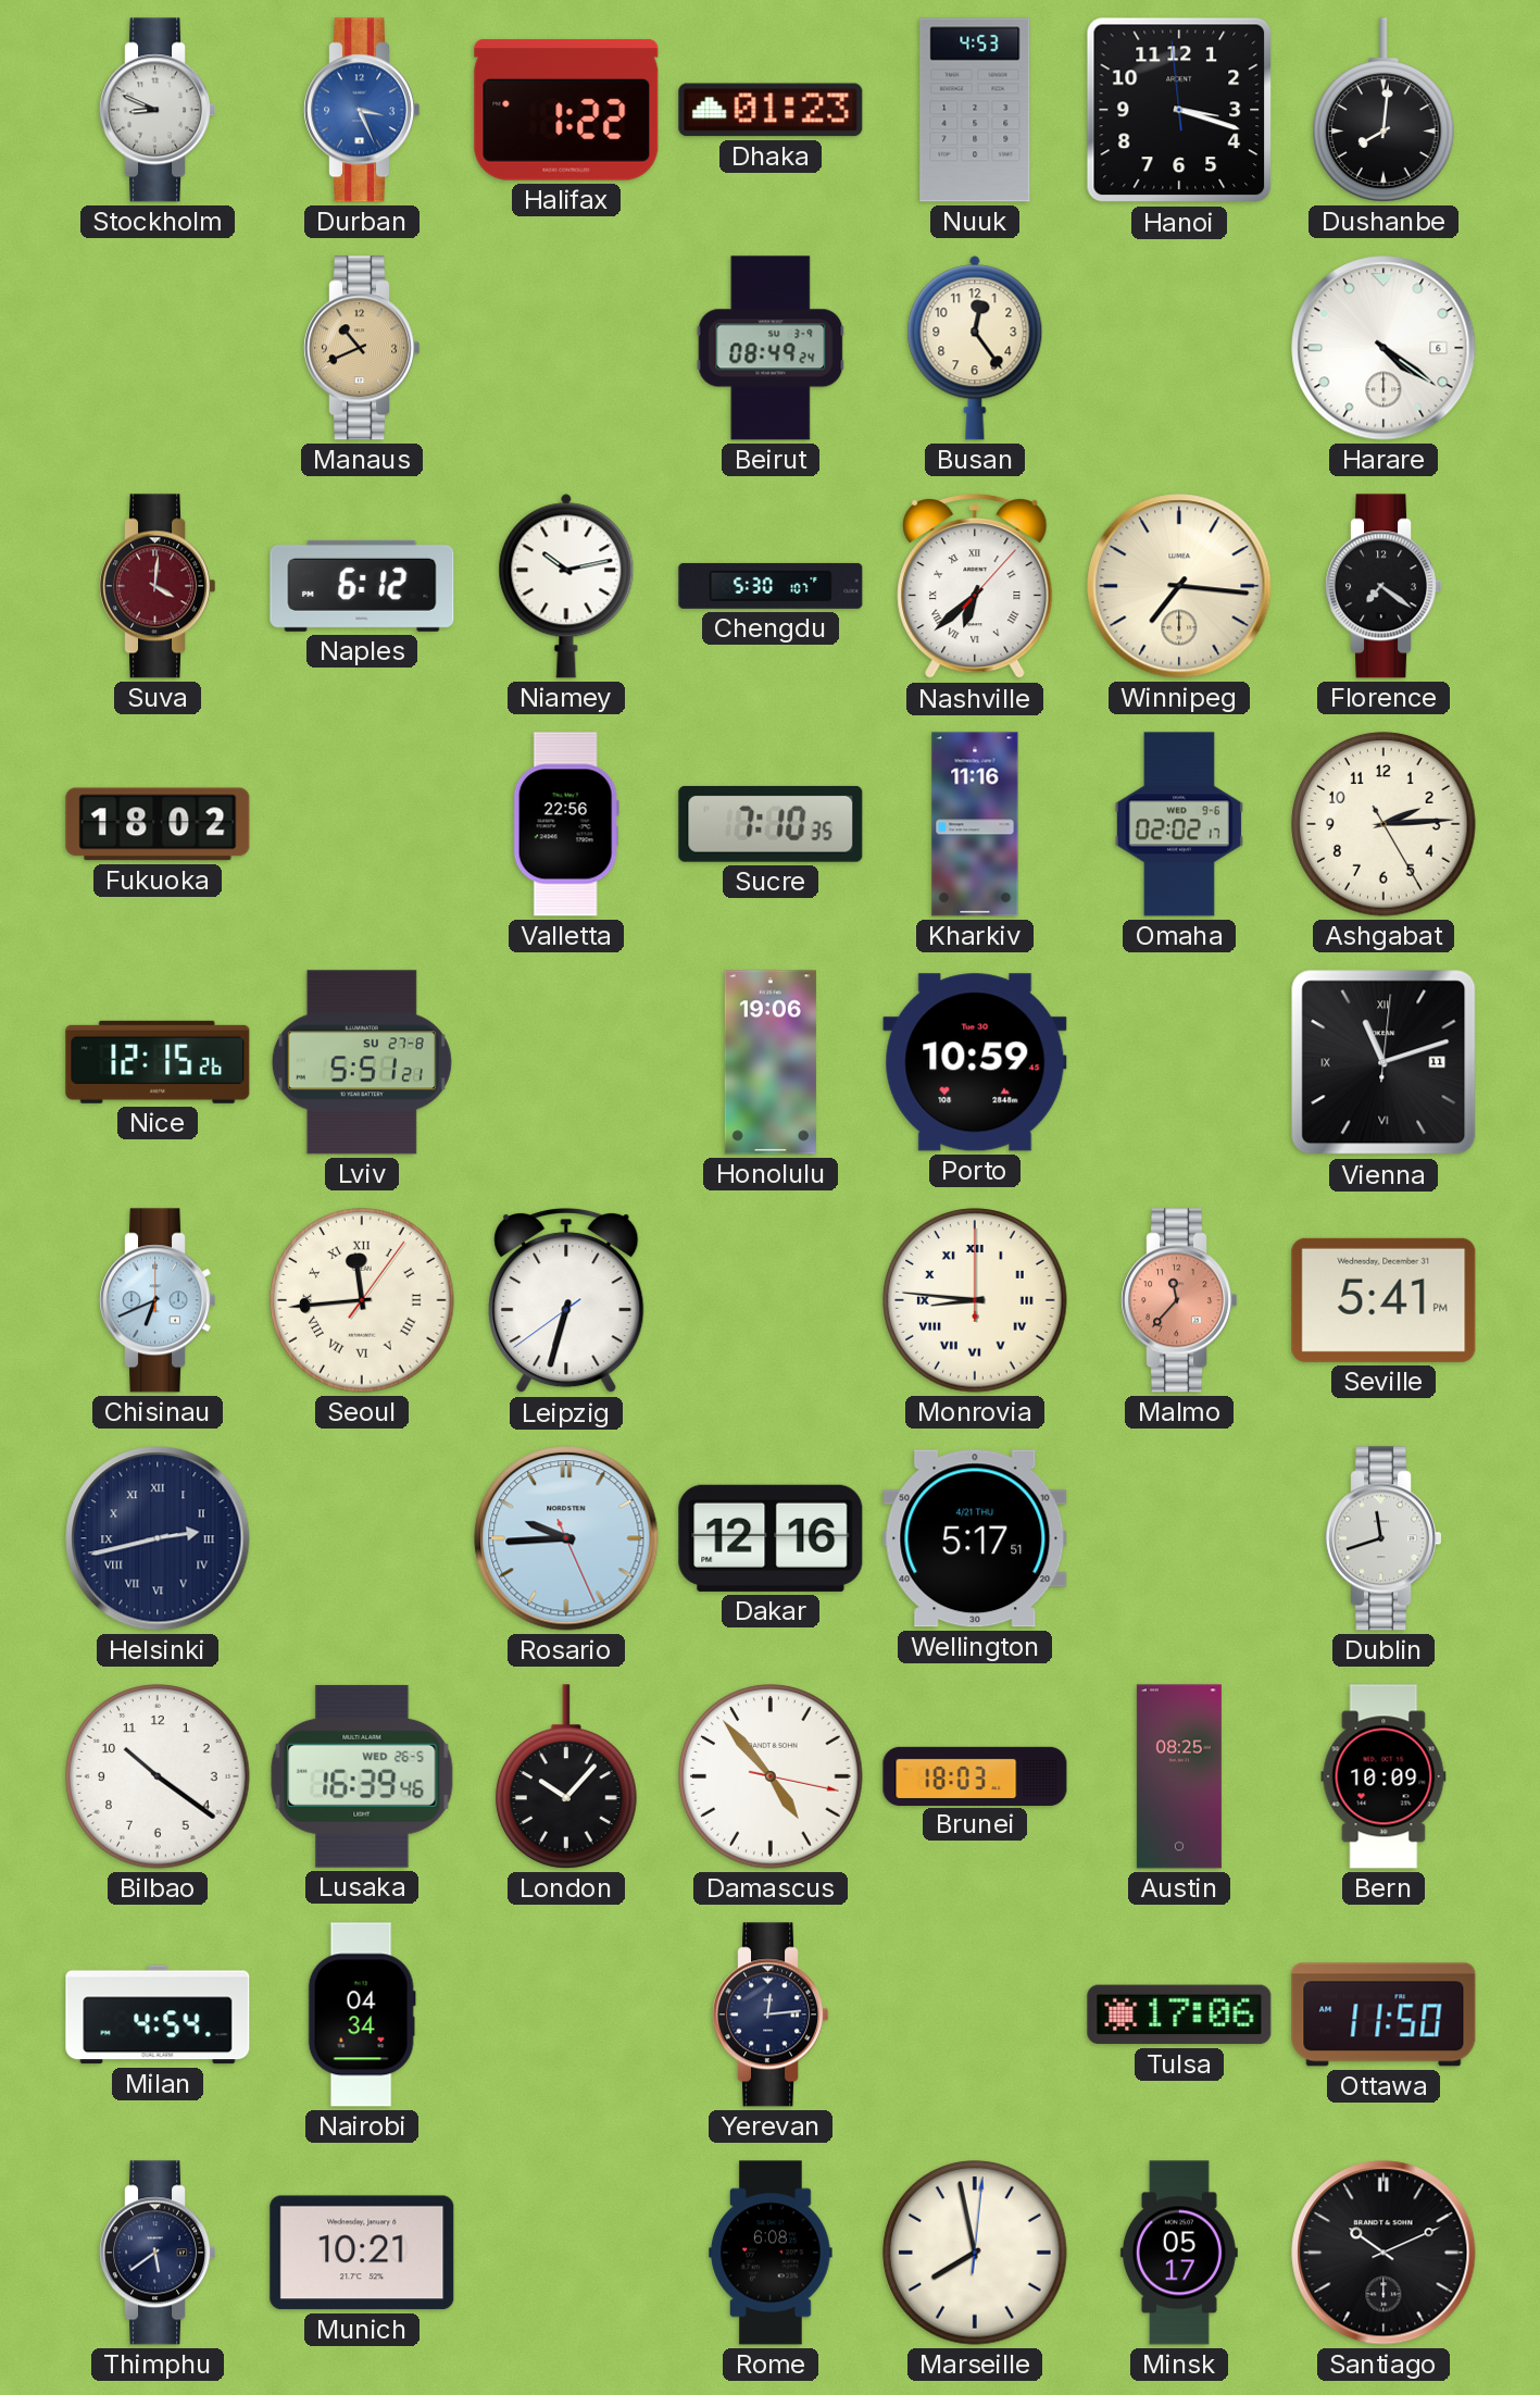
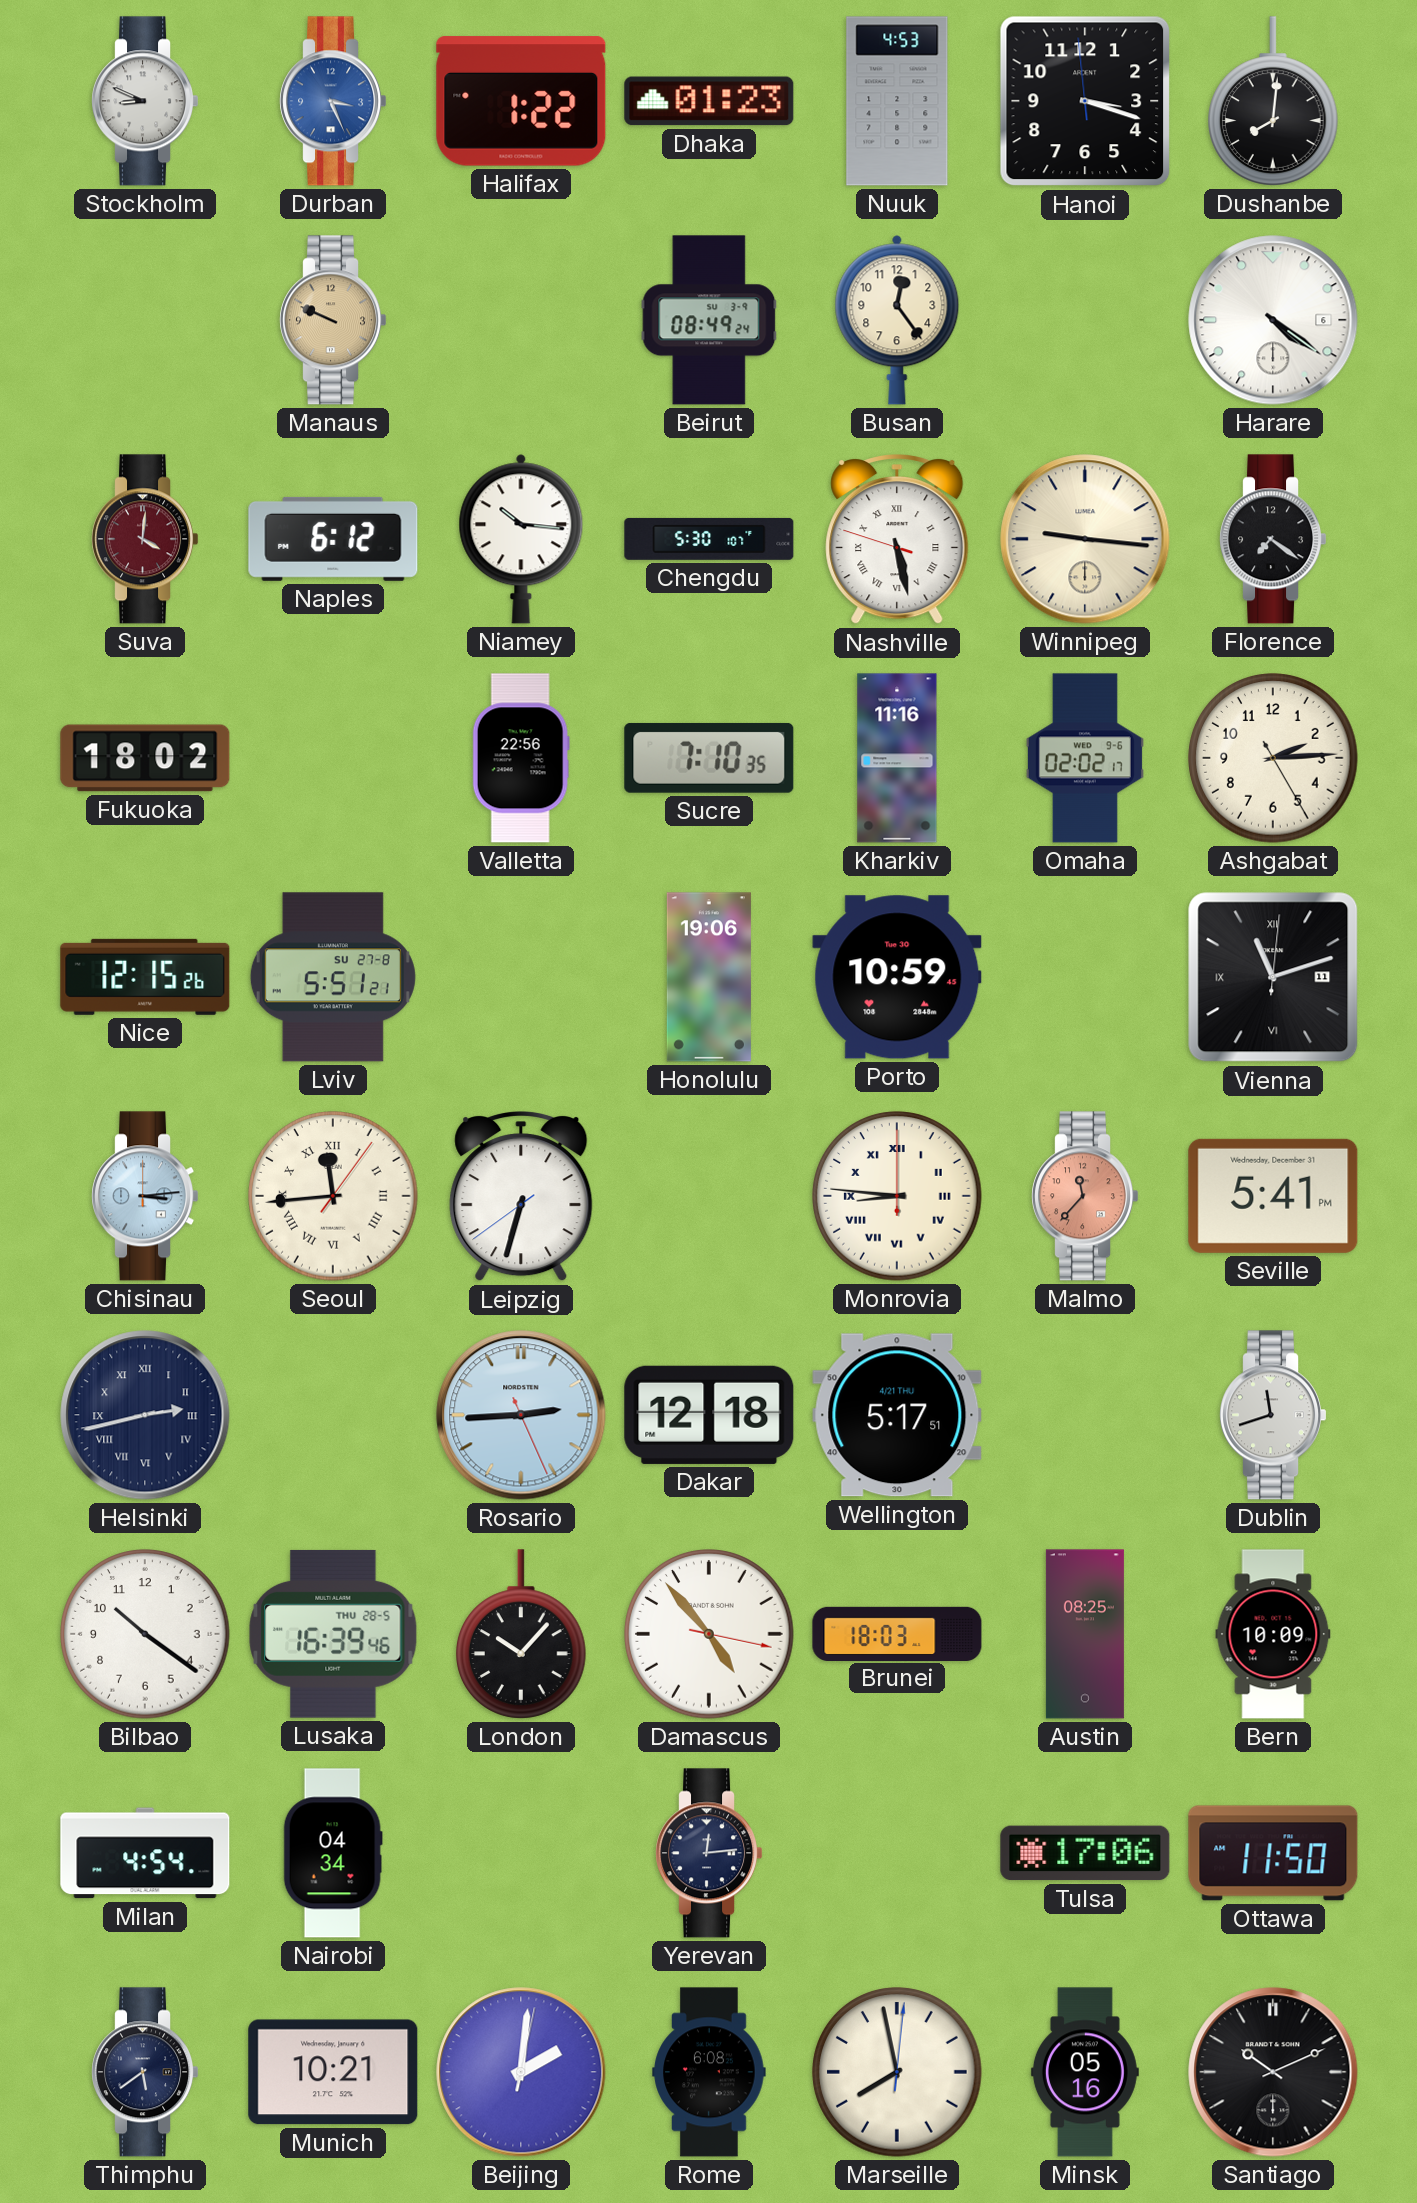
Manaus: 10:41 -> 9:49 (333, 320)
Niamey: 10:13 -> 10:16 (521, 539)
Nashville: 6:38 -> 5:27 (897, 540)
Winnipeg: 7:16 -> 9:16 (1085, 539)
Chisinau: 6:41 -> 3:14 (145, 1196)
Rosario: 9:44 -> 2:44 (521, 1415)
Dakar: 12:16 -> 12:18 (709, 1415)
Lusaka date: WED 26-5 -> THU 28-5 (333, 1634)
Beijing: none -> 2:01 (521, 2072)
Minsk: 05:17 -> 05:16 (1085, 2072)
